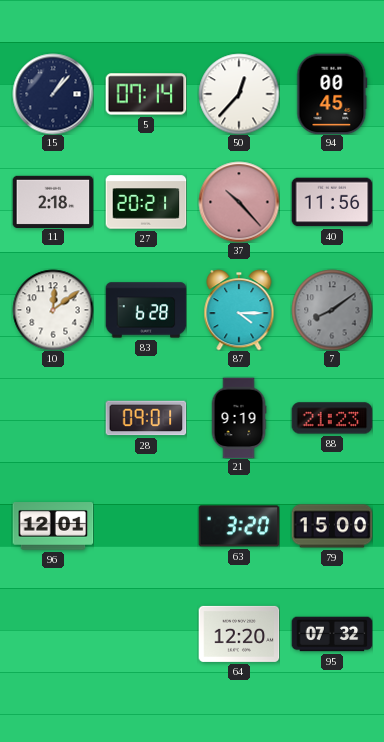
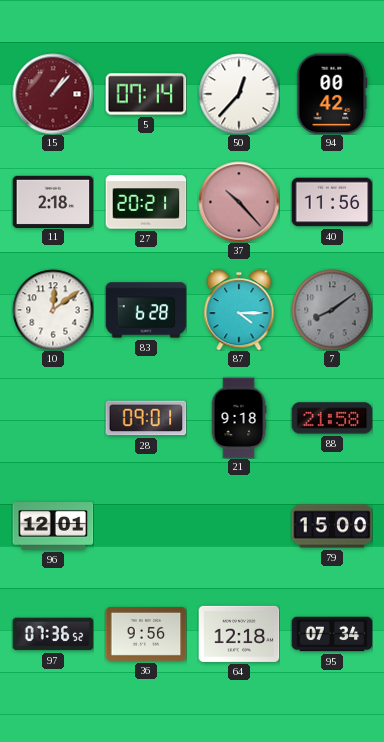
15 dial: navy -> burgundy (53, 94)
94: 00:45 -> 00:42 (332, 94)
21: 9:19 -> 9:18 (239, 418)
88: 21:23 -> 21:58 (332, 418)
63: 3:20 -> none (239, 526)
97: none -> 07:36 (53, 634)
36: none -> 9:56 (146, 634)
64: 12:20 -> 12:18 (239, 634)
95: 07:32 -> 07:34 (332, 634)
